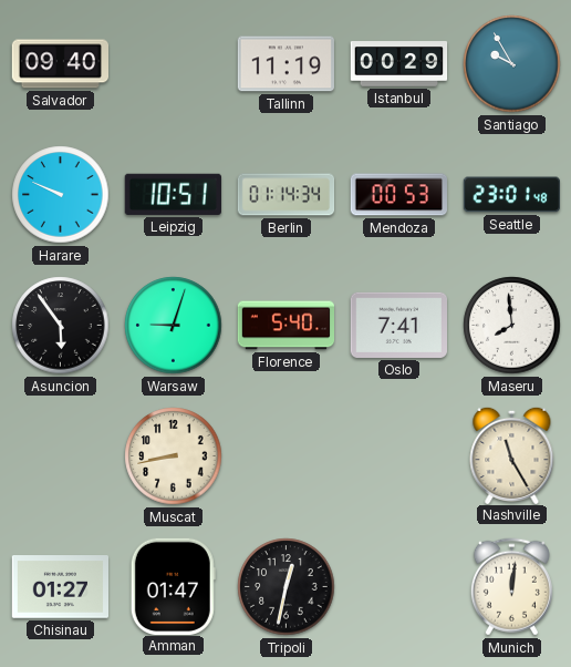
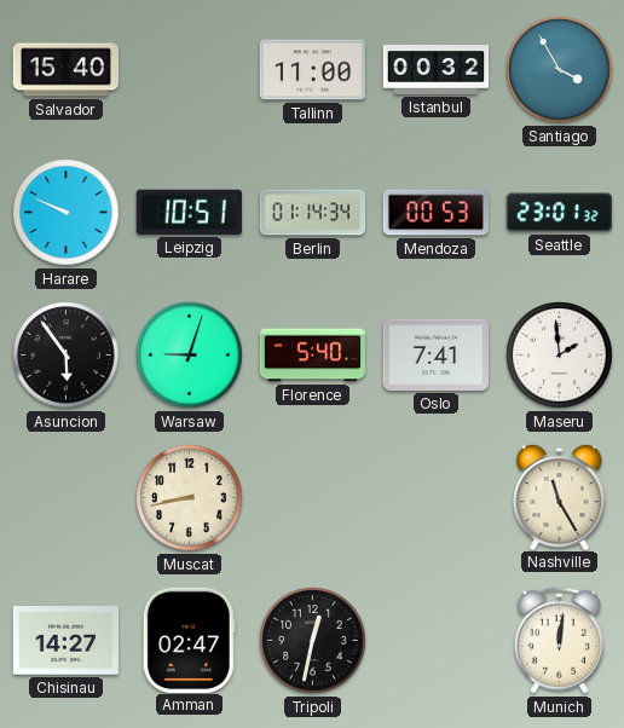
Salvador: 09:40 -> 15:40 (65, 70)
Tallinn: 11:19 -> 11:00 (312, 70)
Istanbul: 00:29 -> 00:32 (437, 70)
Santiago: 9:55 -> 3:55 (560, 70)
Seattle: 23:01:48 -> 23:01:32 (559, 213)
Maseru: 7:59 -> 1:59 (560, 356)
Chisinau: 01:27 -> 14:27 (65, 641)
Amman: 01:47 -> 02:47 (189, 640)
